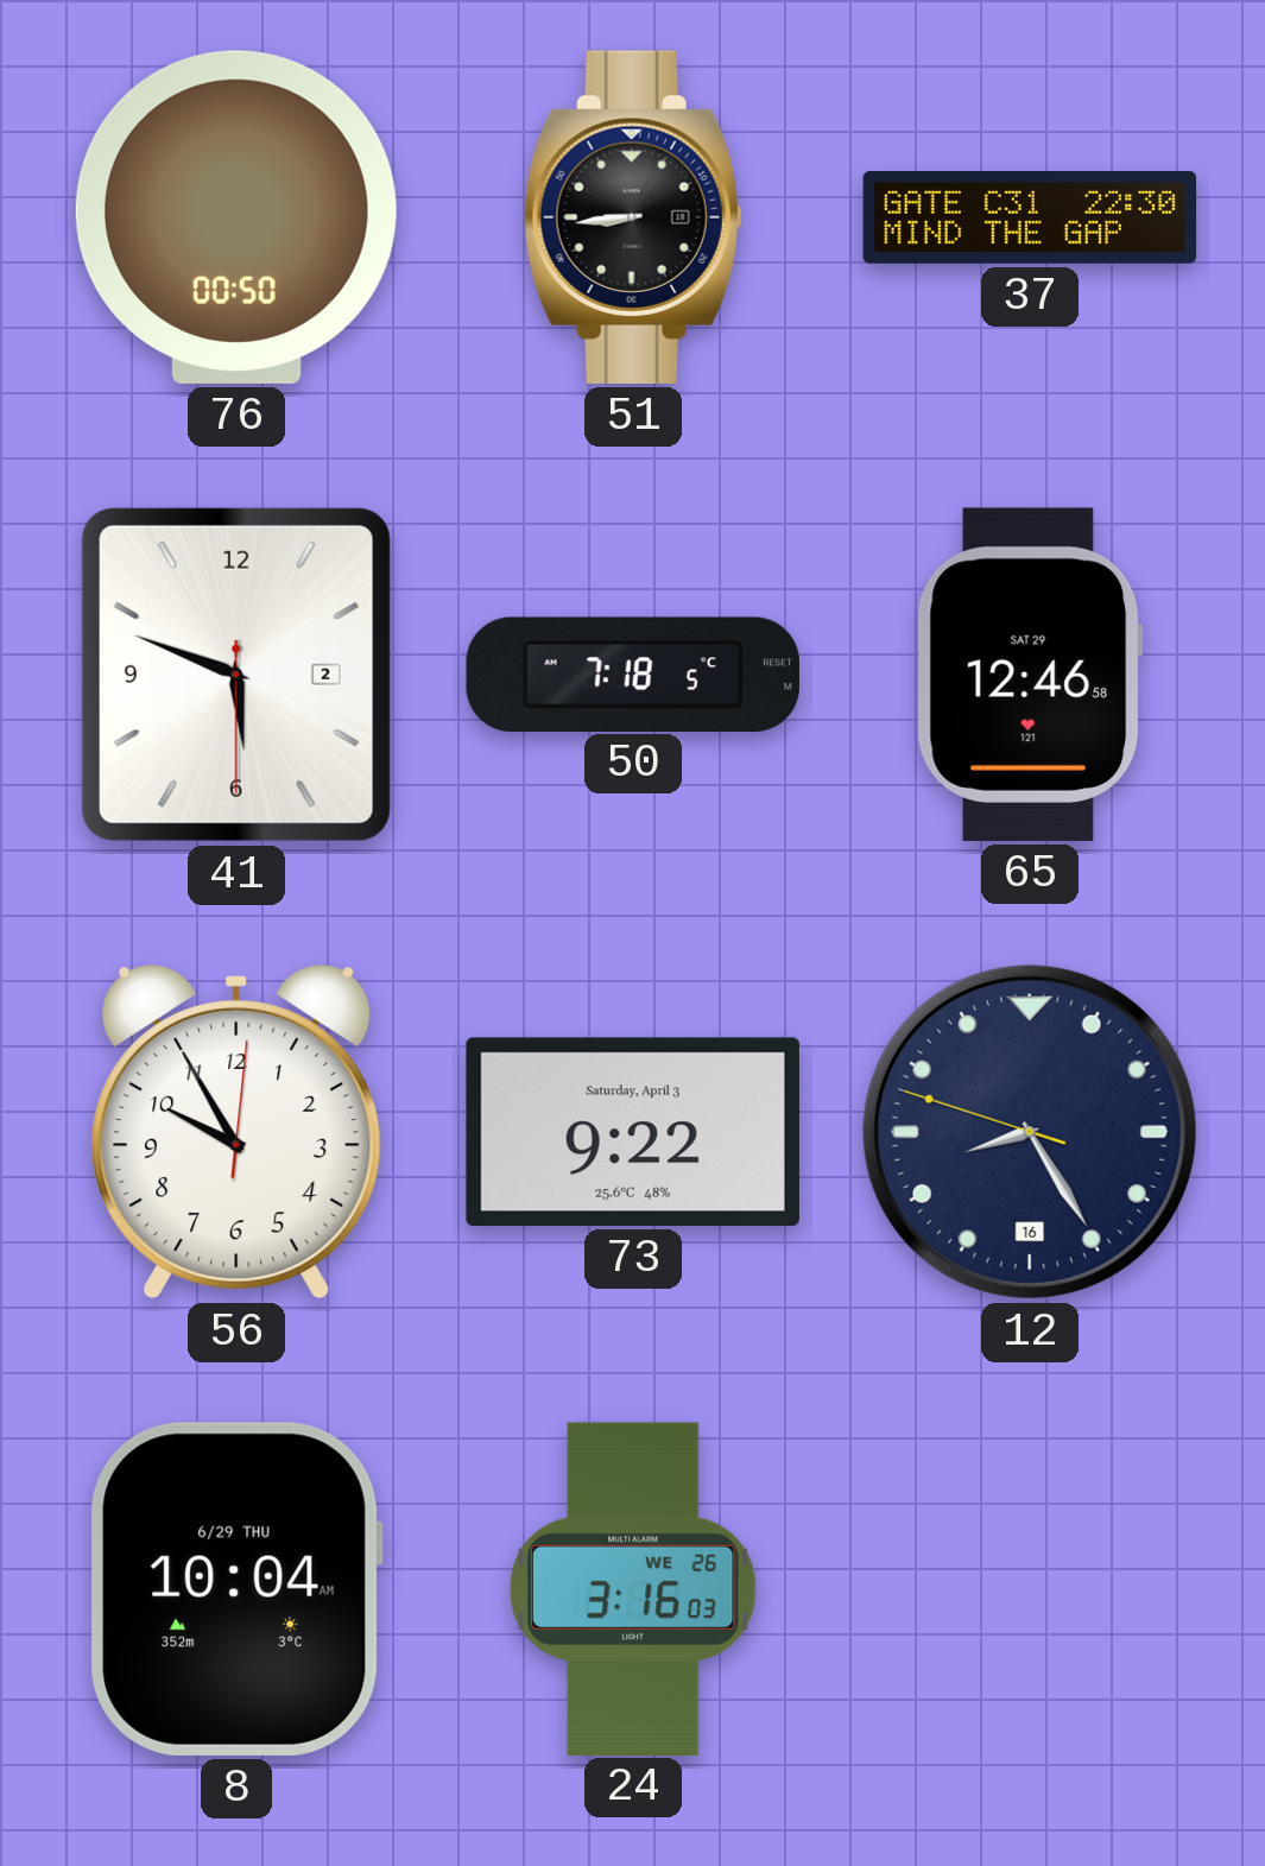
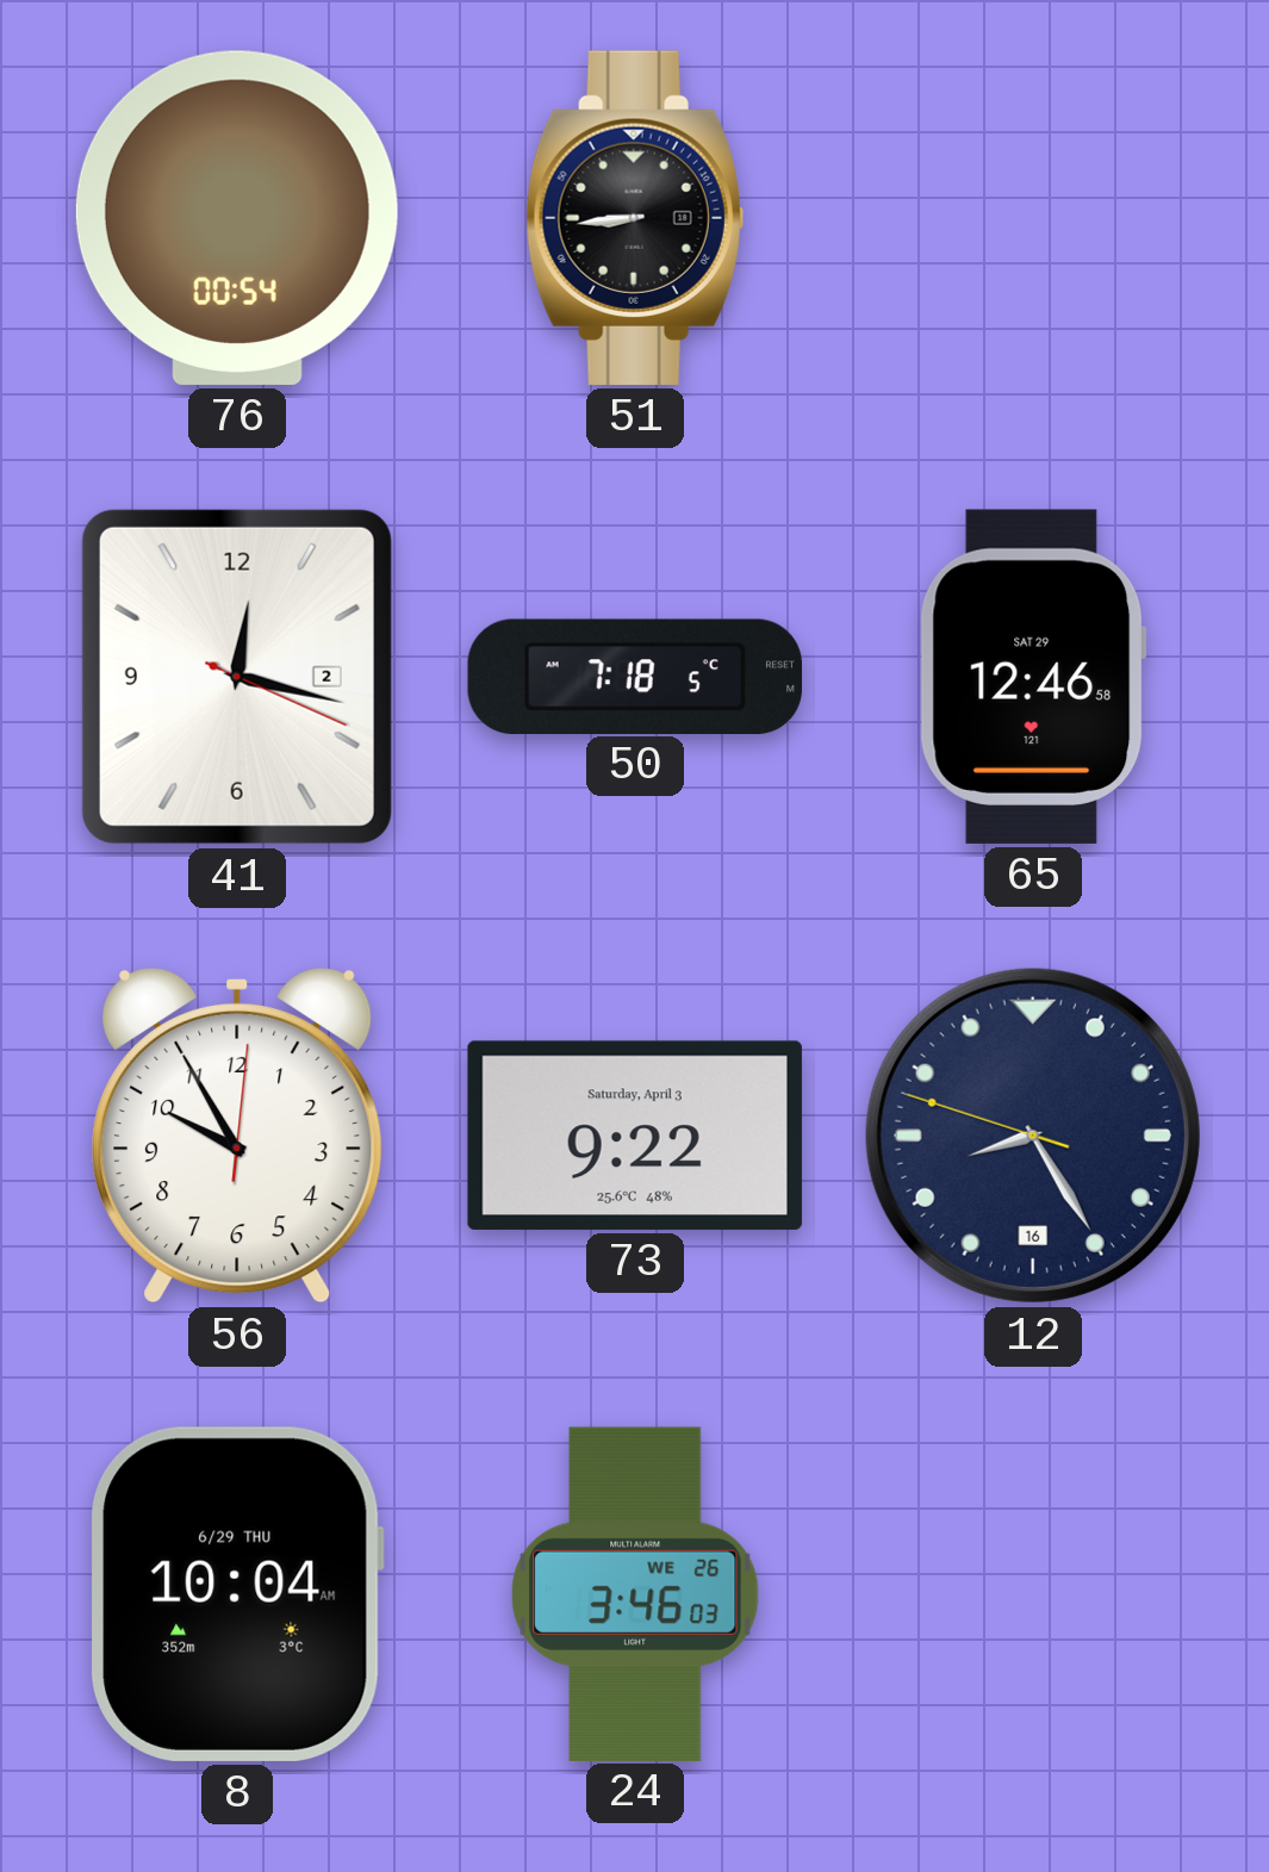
76: 00:50 -> 00:54 (237, 218)
37: 22:30 -> none (1030, 219)
41: 5:48 -> 12:17 (237, 677)
24: 3:16 -> 3:46 (635, 1593)
